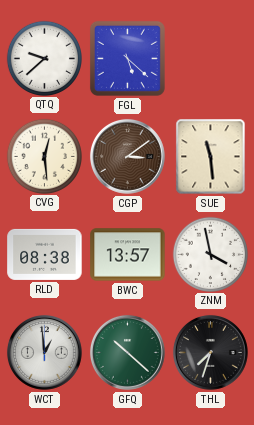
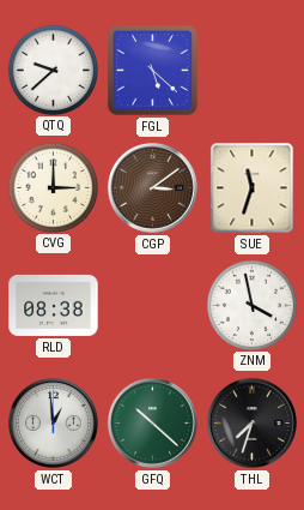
CVG: 12:29 -> 3:00 (53, 187)
SUE: 11:29 -> 11:33 (253, 188)
BWC: 13:57 -> none (128, 255)
